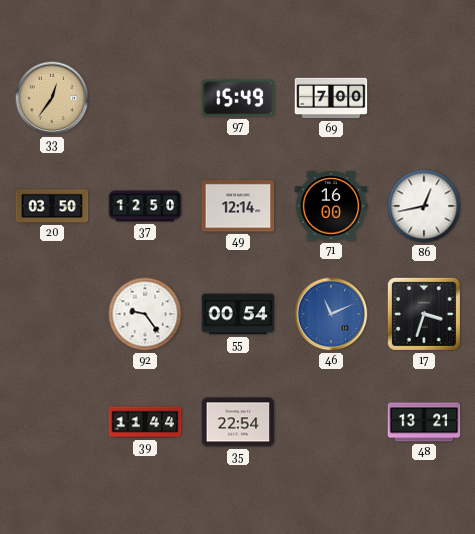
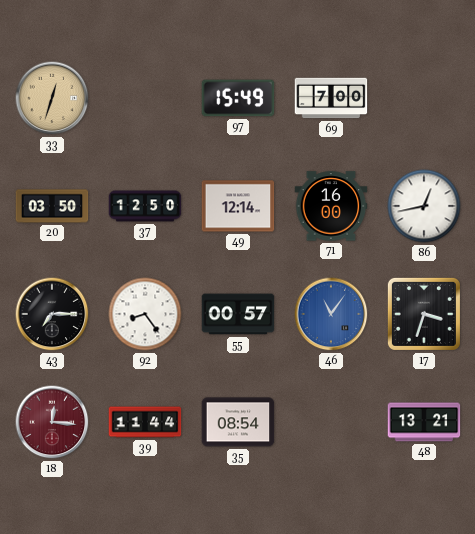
33: 12:36 -> 12:33 (52, 98)
43: none -> 7:15 (52, 314)
92: 9:24 -> 8:24 (145, 314)
55: 00:54 -> 00:57 (238, 314)
46: 11:11 -> 11:06 (331, 314)
18: none -> 12:16 (52, 422)
35: 22:54 -> 08:54 (238, 422)
